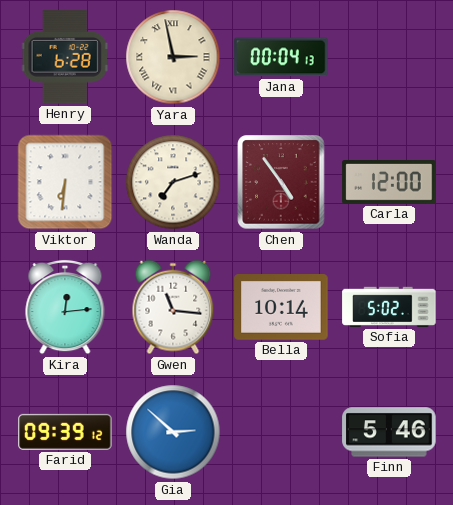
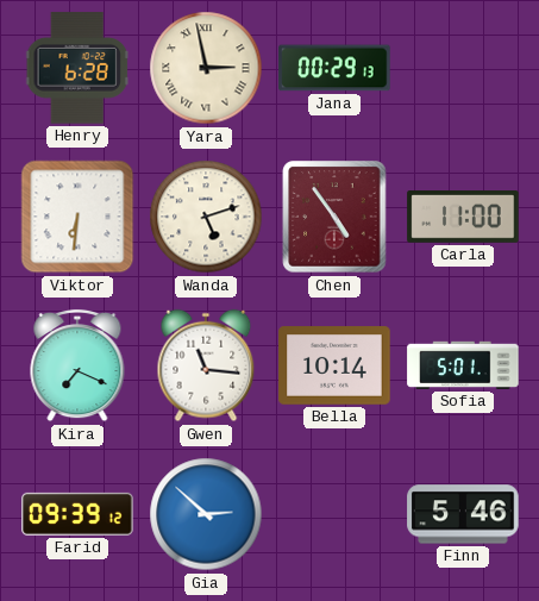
Jana: 00:04 -> 00:29 (334, 68)
Wanda: 7:12 -> 5:12 (206, 217)
Carla: 12:00 -> 11:00 (463, 218)
Kira: 12:14 -> 7:19 (77, 365)
Sofia: 5:02 -> 5:01 (463, 365)
